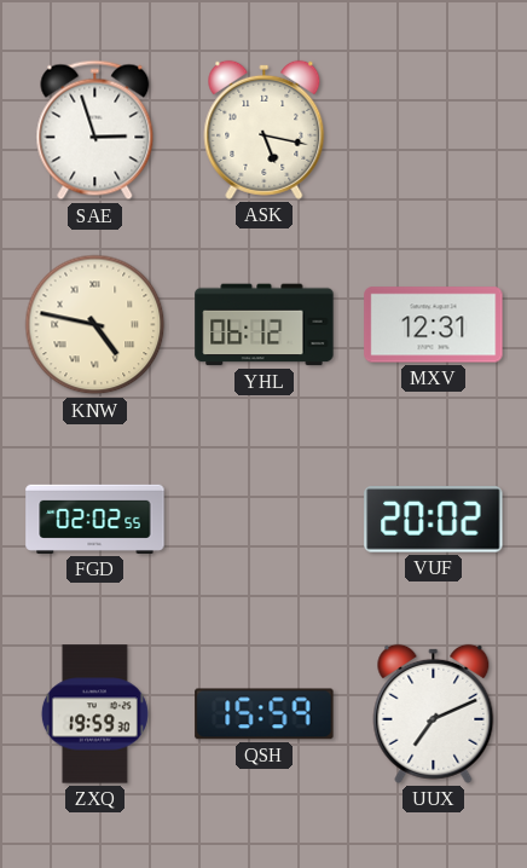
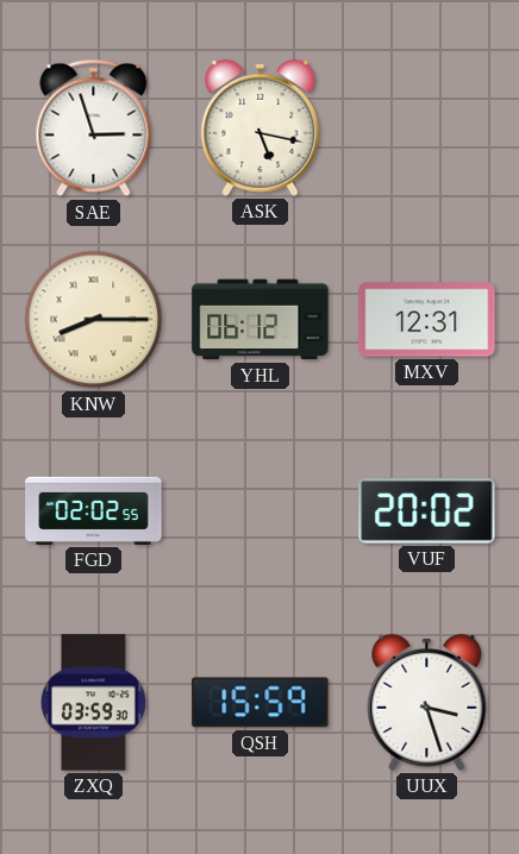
KNW: 4:47 -> 8:15 (94, 320)
ZXQ: 19:59 -> 03:59 (93, 703)
UUX: 7:11 -> 3:27 (427, 702)
